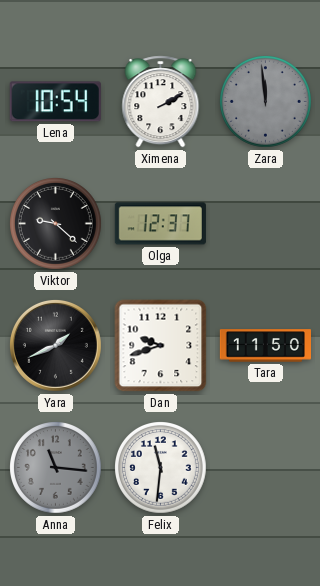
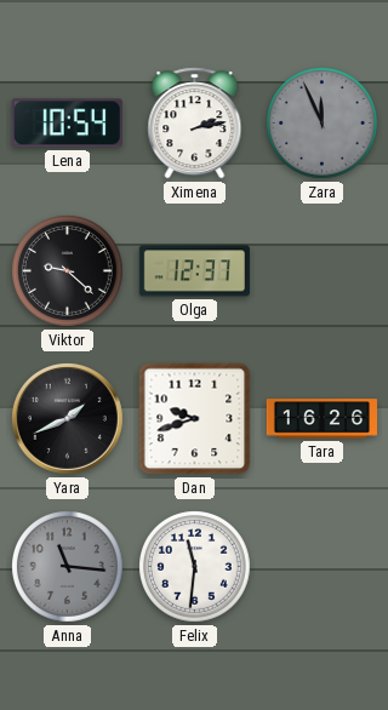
Ximena: 2:10 -> 2:13 (195, 124)
Zara: 11:59 -> 11:56 (323, 124)
Tara: 11:50 -> 16:26 (321, 419)
